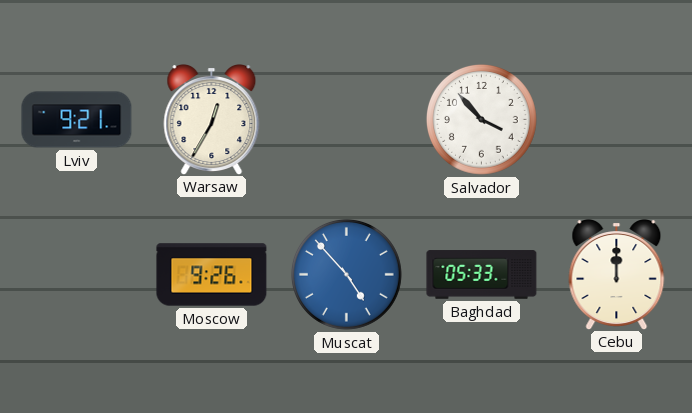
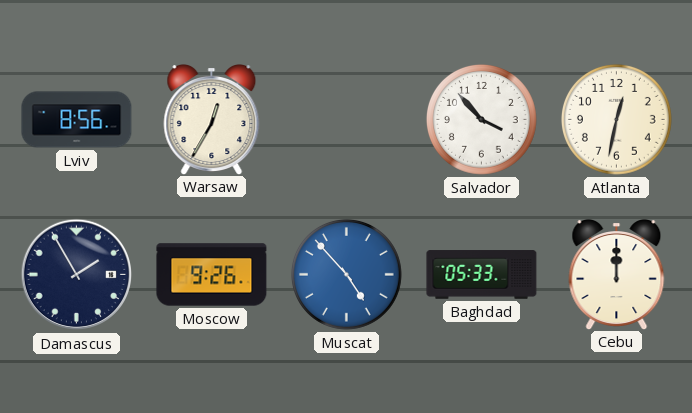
Lviv: 9:21 -> 8:56 (77, 120)
Atlanta: none -> 12:32 (616, 119)
Damascus: none -> 1:55 (77, 275)
